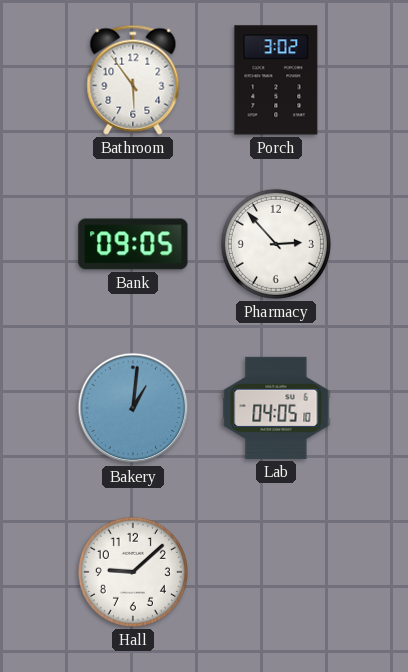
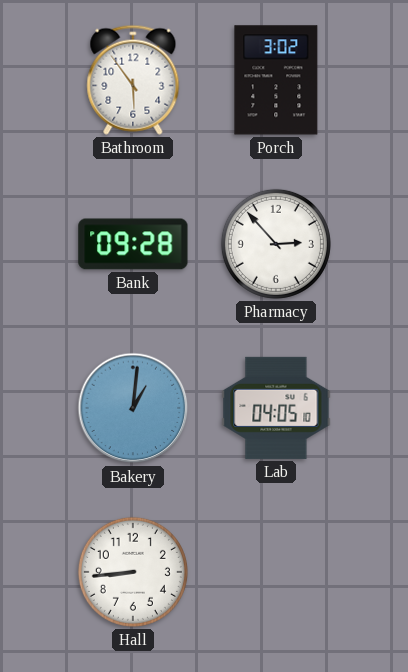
Bank: 09:05 -> 09:28 (133, 244)
Hall: 9:08 -> 8:44 (133, 572)
